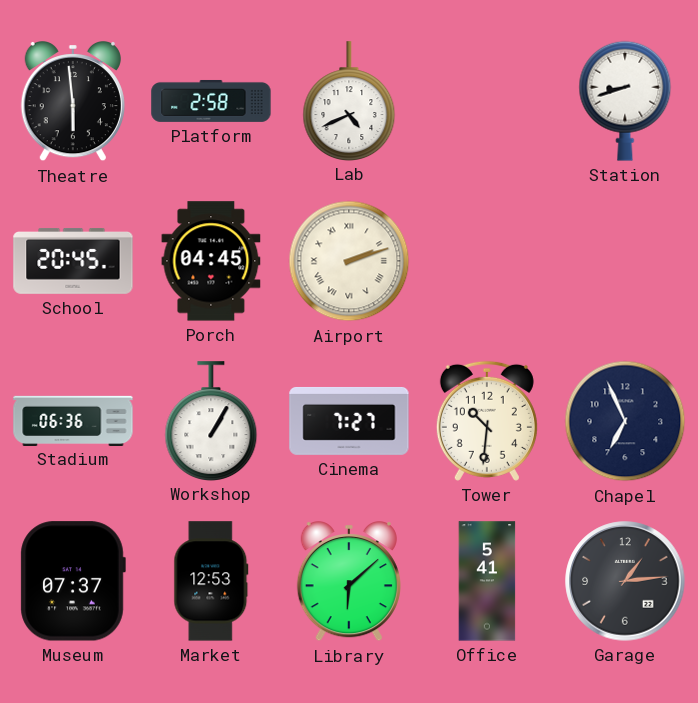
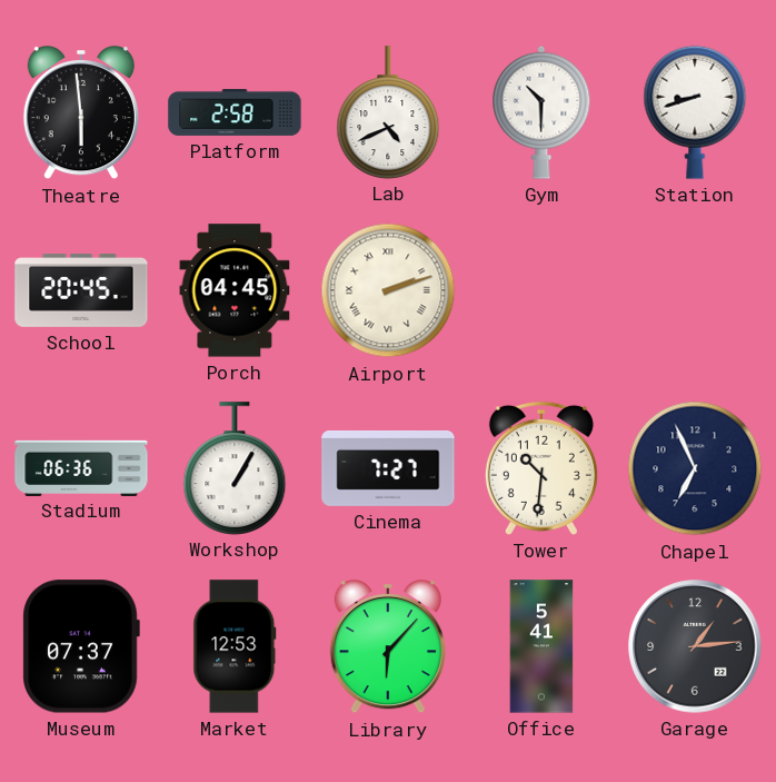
Gym: none -> 10:30 (541, 112)
Library: 6:08 -> 6:07 (388, 647)
